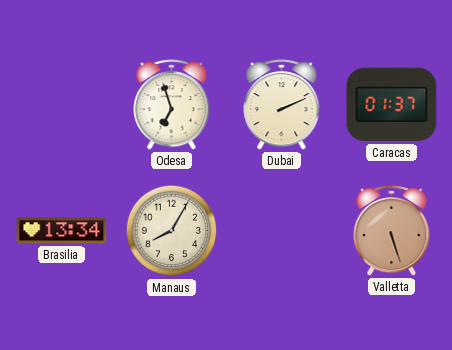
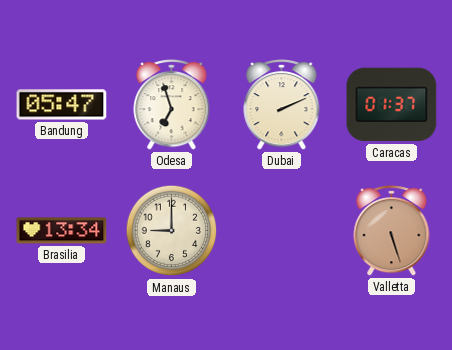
Bandung: none -> 05:47 (62, 105)
Manaus: 8:05 -> 9:00 (172, 231)
